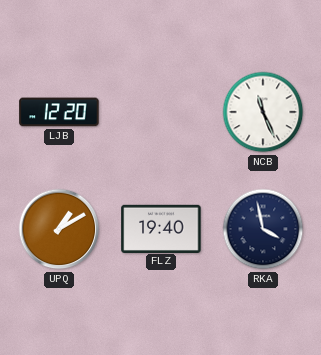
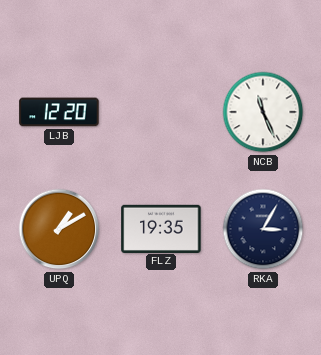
FLZ: 19:40 -> 19:35 (161, 228)
RKA: 3:58 -> 3:05 (263, 229)
